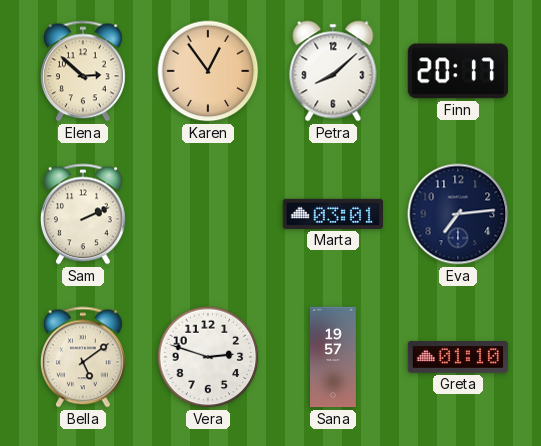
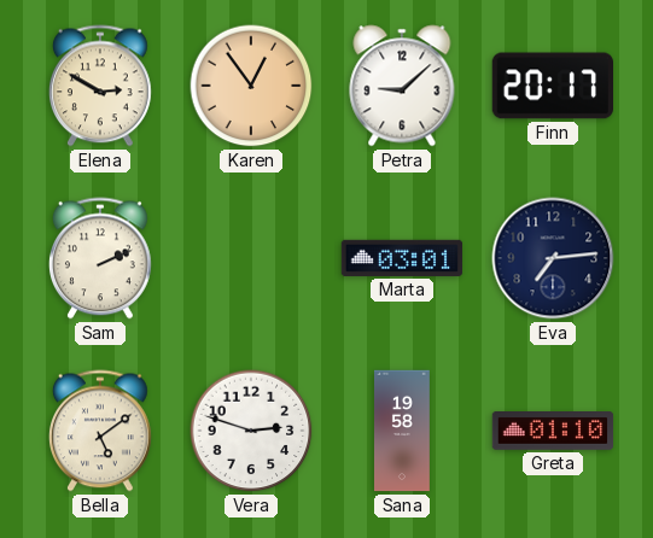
Elena: 2:52 -> 2:50 (100, 86)
Petra: 8:08 -> 9:08 (402, 86)
Sana: 19:57 -> 19:58 (403, 431)
